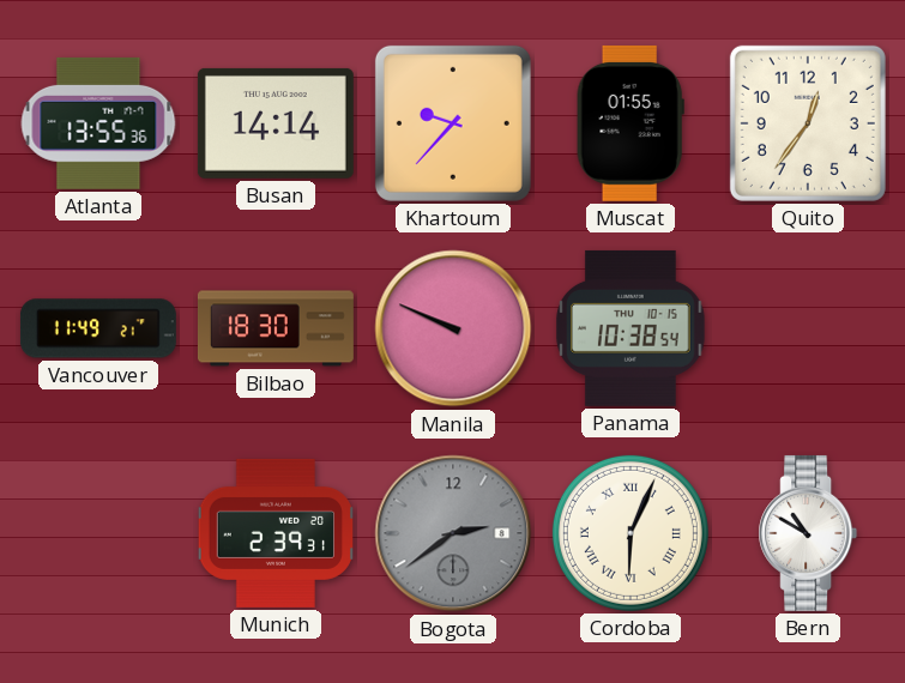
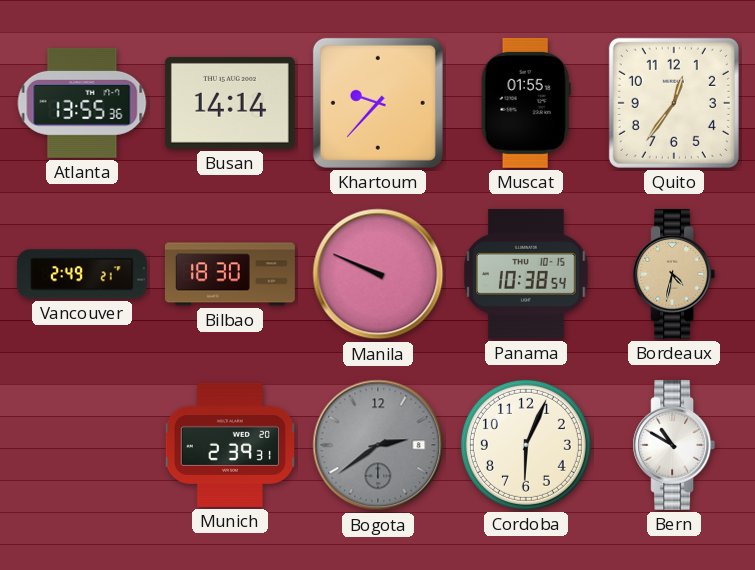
Vancouver: 11:49 -> 2:49 (82, 274)
Bordeaux: none -> 4:32 (674, 274)
Cordoba numerals: Roman -> Arabic (526, 445)
